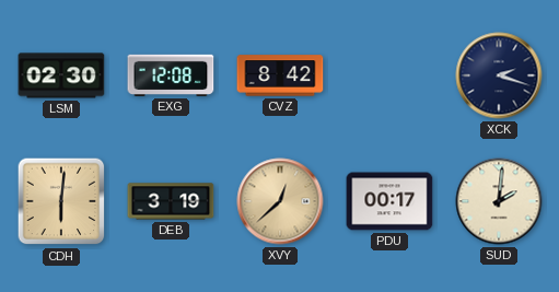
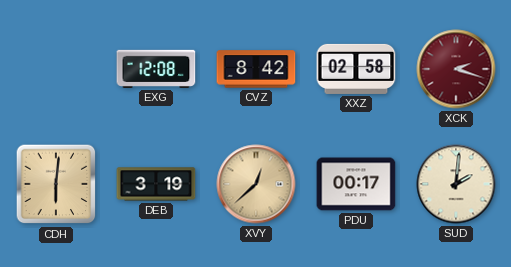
LSM: 02:30 -> none (61, 75)
XXZ: none -> 02:58 (356, 69)
XCK dial: navy -> burgundy (456, 69)
